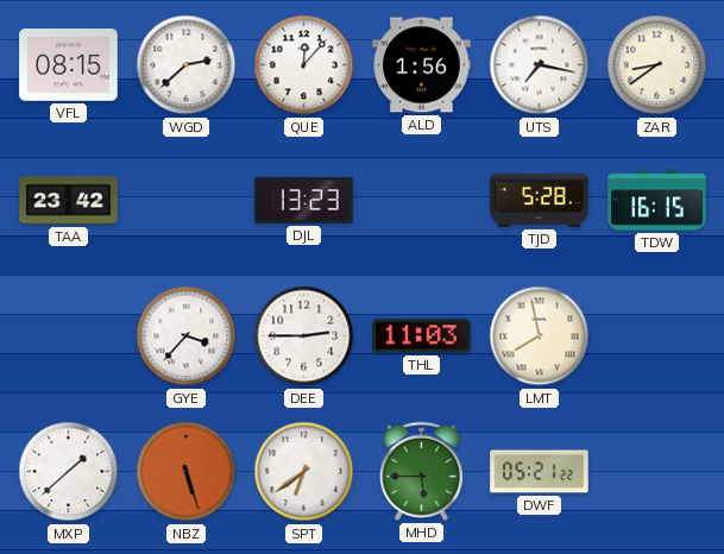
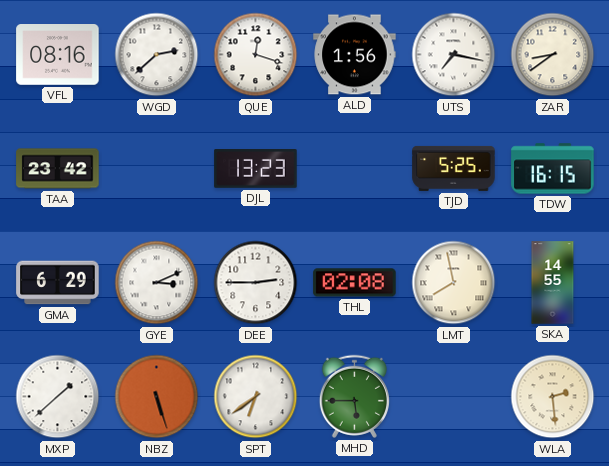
VFL: 08:15 -> 08:16 (58, 55)
QUE: 12:07 -> 12:18 (256, 55)
TJD: 5:28 -> 5:25 (454, 168)
GMA: none -> 6:29 (58, 283)
GYE: 3:37 -> 3:11 (157, 283)
THL: 11:03 -> 02:08 (355, 283)
SKA: none -> 14:55 (553, 283)
DWF: 05:21 -> none (540, 472)
WLA: none -> 2:29 (553, 397)
